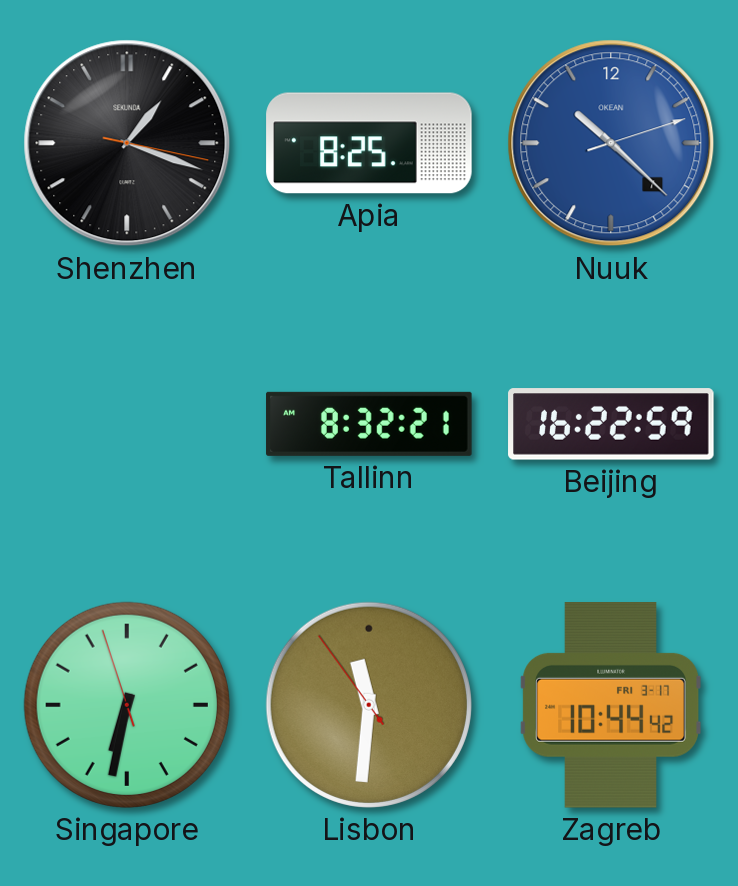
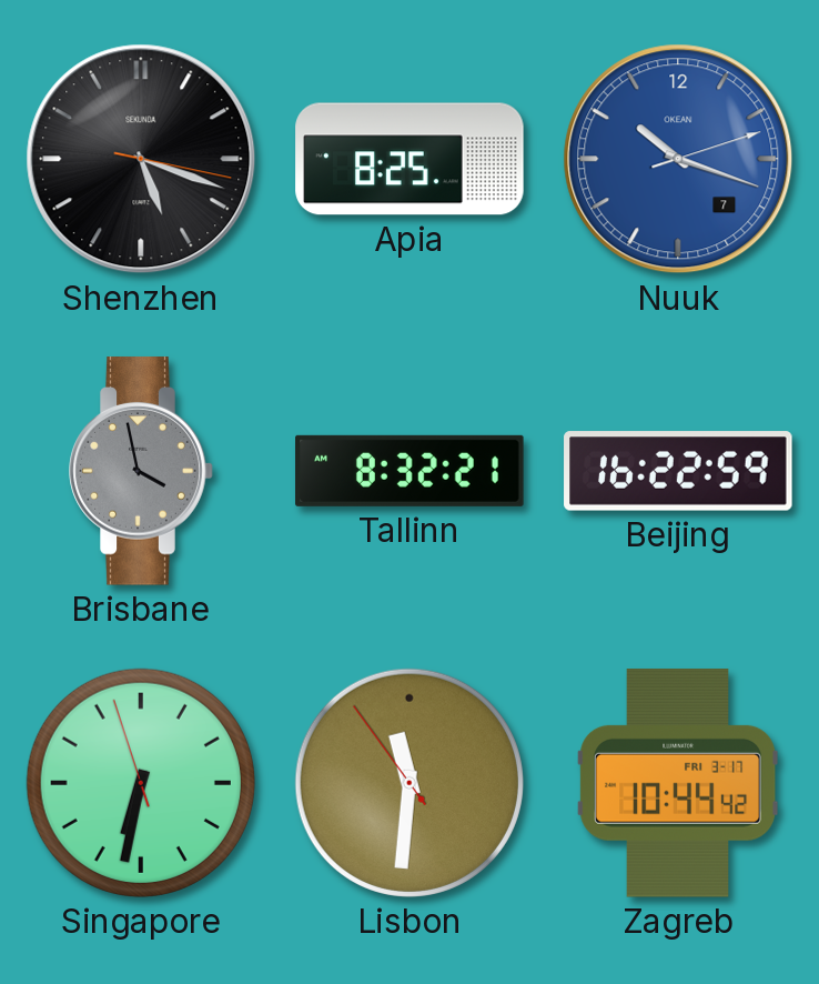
Shenzhen: 1:18 -> 5:18 (141, 159)
Nuuk: 10:22 -> 10:18 (678, 159)
Brisbane: none -> 3:58 (141, 471)
